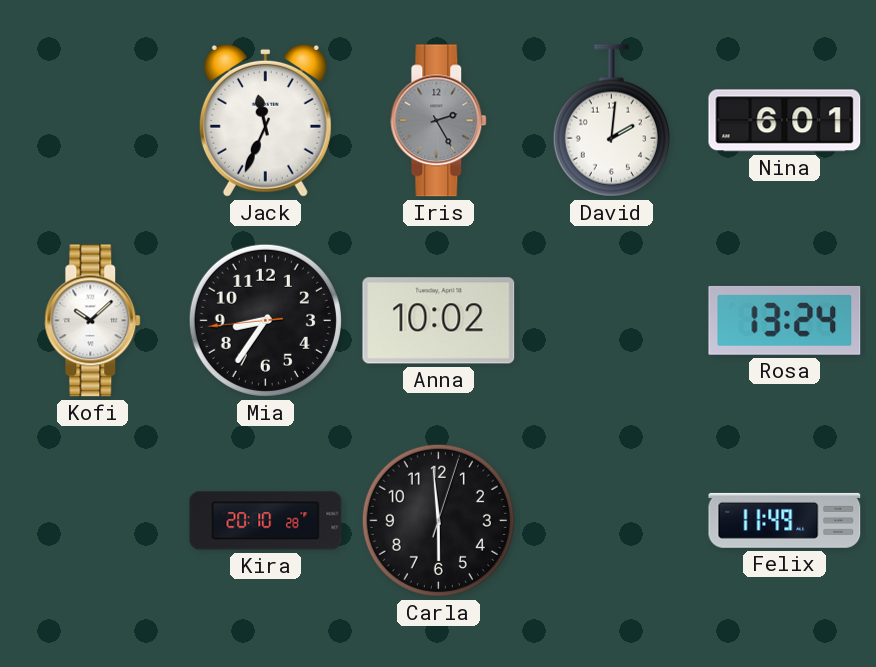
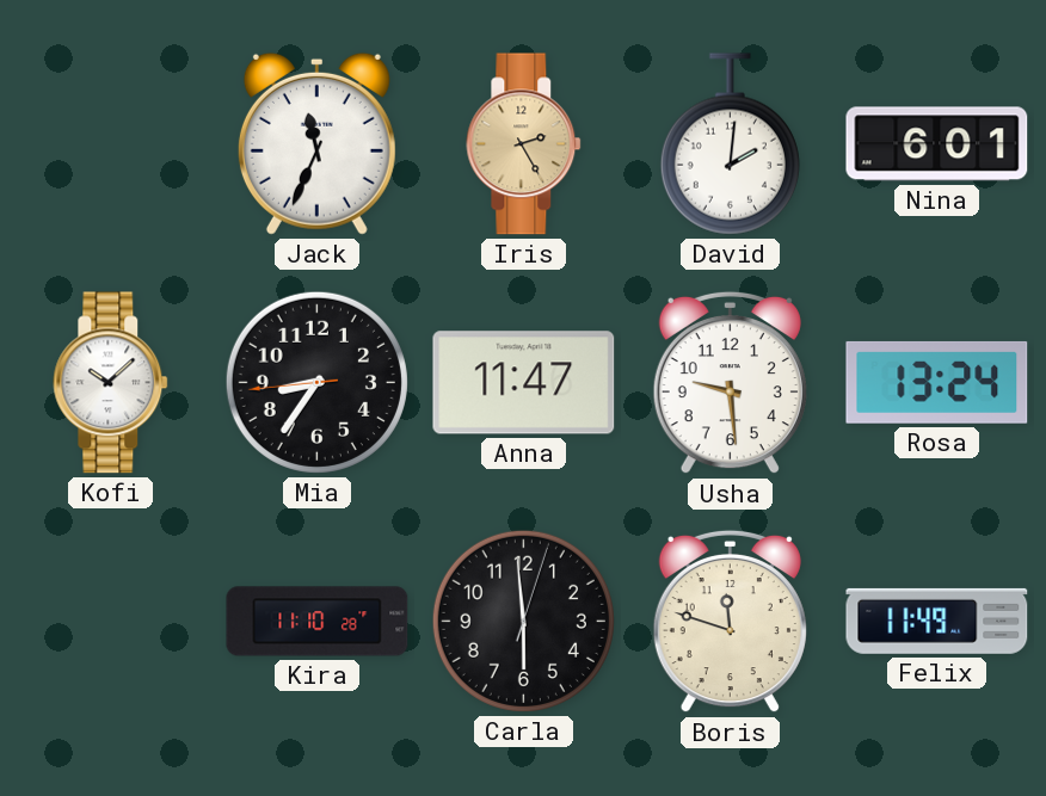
Iris dial: grey -> champagne (524, 144)
Anna: 10:02 -> 11:47 (524, 383)
Usha: none -> 9:29 (730, 383)
Kira: 20:10 -> 11:10 (318, 622)
Boris: none -> 11:48 (730, 622)
